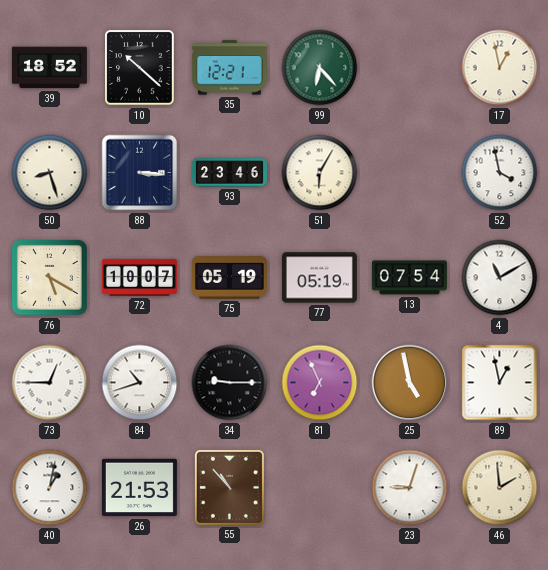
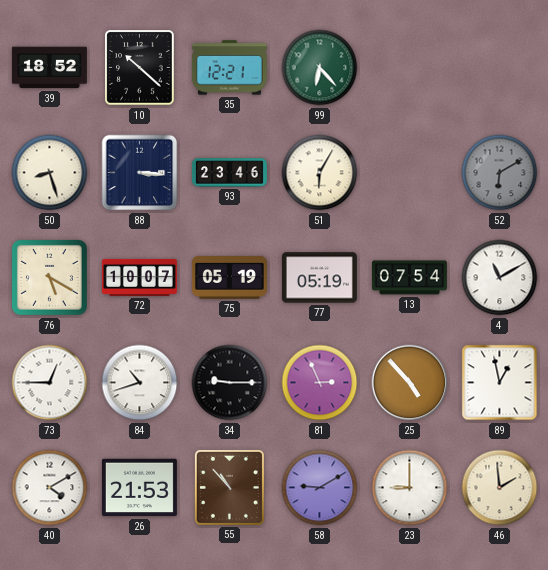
17: 12:58 -> none (500, 68)
52: 3:58 -> 6:10 (500, 173)
52 dial: white -> grey (500, 173)
81: 6:56 -> 2:56 (320, 383)
25: 4:58 -> 4:53 (410, 383)
40: 1:02 -> 4:10 (50, 488)
58: none -> 9:10 (320, 488)
23: 9:03 -> 9:00 (410, 488)
